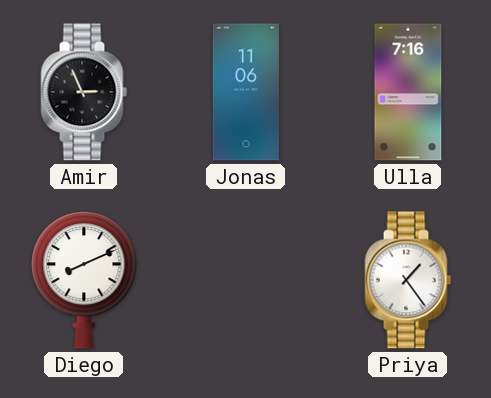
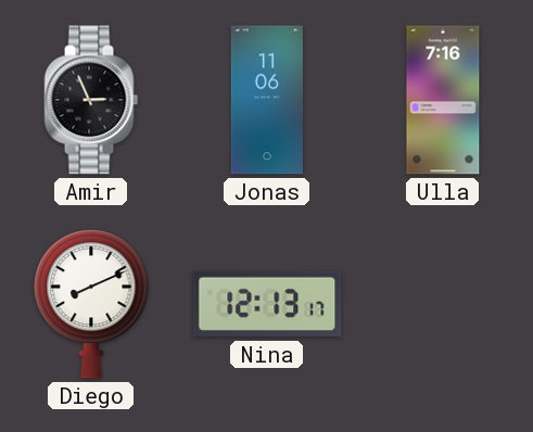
Nina: none -> 12:13 (267, 304)
Priya: 1:24 -> none (408, 280)
